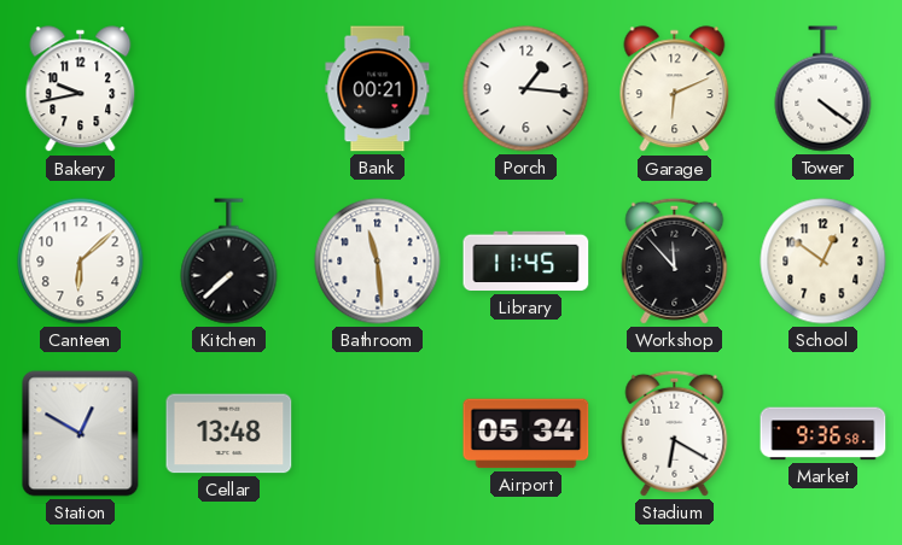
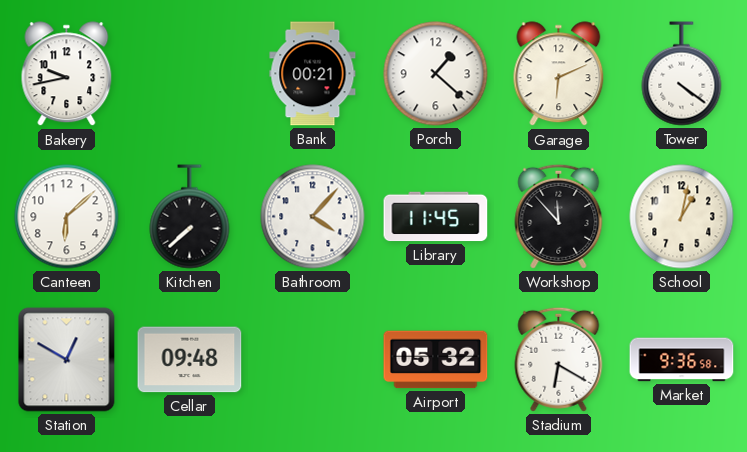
Porch: 1:16 -> 1:22 (436, 74)
Bathroom: 11:29 -> 4:07 (313, 217)
School: 12:51 -> 1:02 (682, 217)
Cellar: 13:48 -> 09:48 (190, 360)
Airport: 05:34 -> 05:32 (436, 360)
